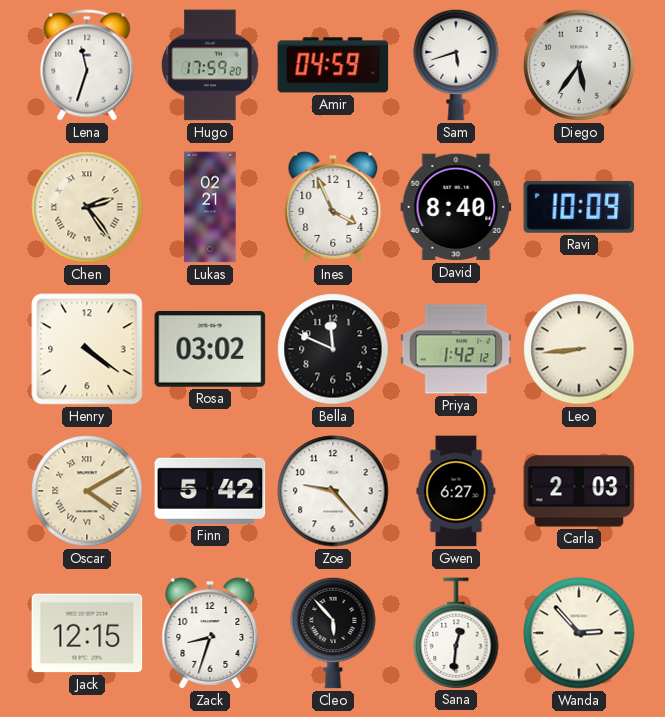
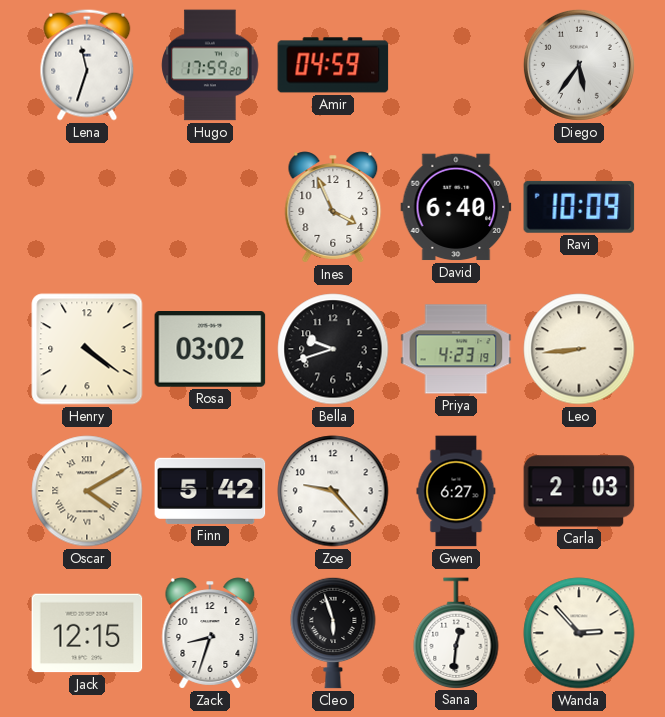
Sam: 5:42 -> none (456, 65)
Chen: 2:24 -> none (87, 207)
Lukas: 02:21 -> none (210, 207)
David: 8:40 -> 6:40 (456, 207)
Bella: 11:49 -> 9:42 (333, 349)
Priya: 1:42 -> 4:23 (456, 349)
Cleo: 5:53 -> 5:57 (333, 633)
